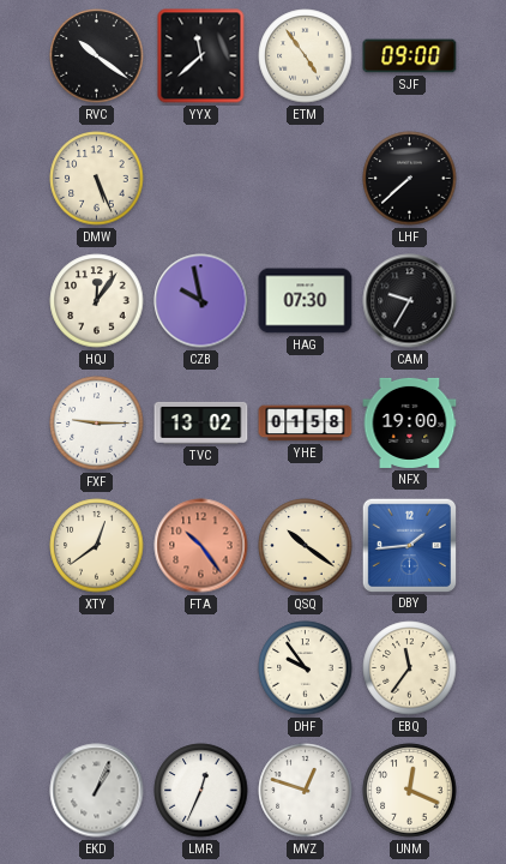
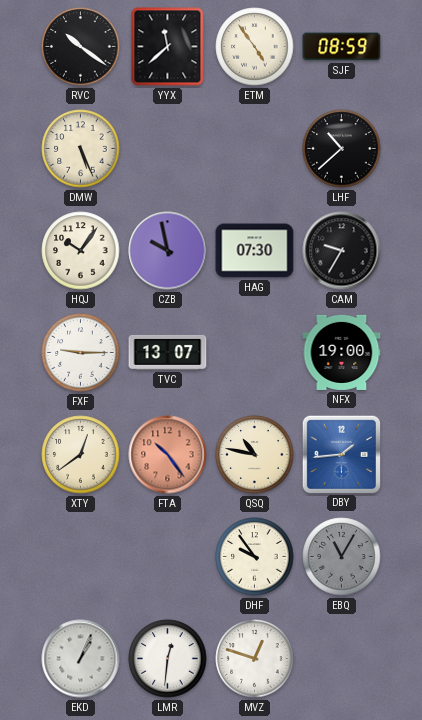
SJF: 09:00 -> 08:59 (342, 47)
LHF: 7:38 -> 10:38 (342, 149)
HQJ: 12:06 -> 10:06 (81, 251)
TVC: 13:02 -> 13:07 (168, 352)
YHE: 01:58 -> none (306, 424)
QSQ: 10:21 -> 10:47 (255, 455)
EBQ: 11:36 -> 11:05 (342, 557)
EBQ dial: cream -> grey (342, 557)
LMR: 12:34 -> 12:31 (168, 659)
UNM: 12:19 -> none (410, 791)
